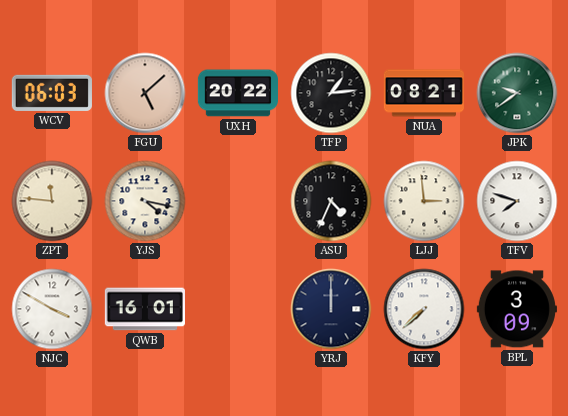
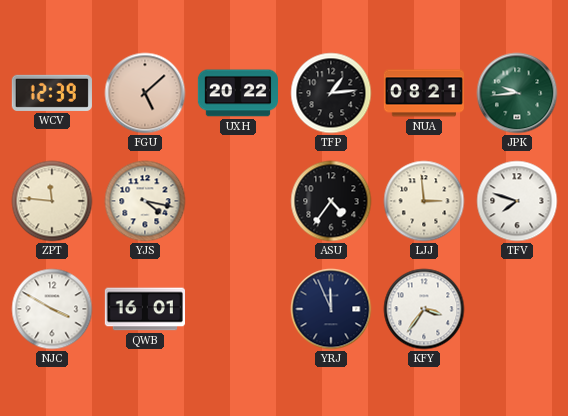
WCV: 06:03 -> 12:39 (52, 93)
JPK: 9:39 -> 9:44 (517, 93)
ASU: 4:34 -> 4:36 (331, 201)
YRJ: 12:00 -> 11:56 (331, 309)
KFY: 7:38 -> 3:36 (424, 309)
BPL: 3:09 -> none (517, 309)
